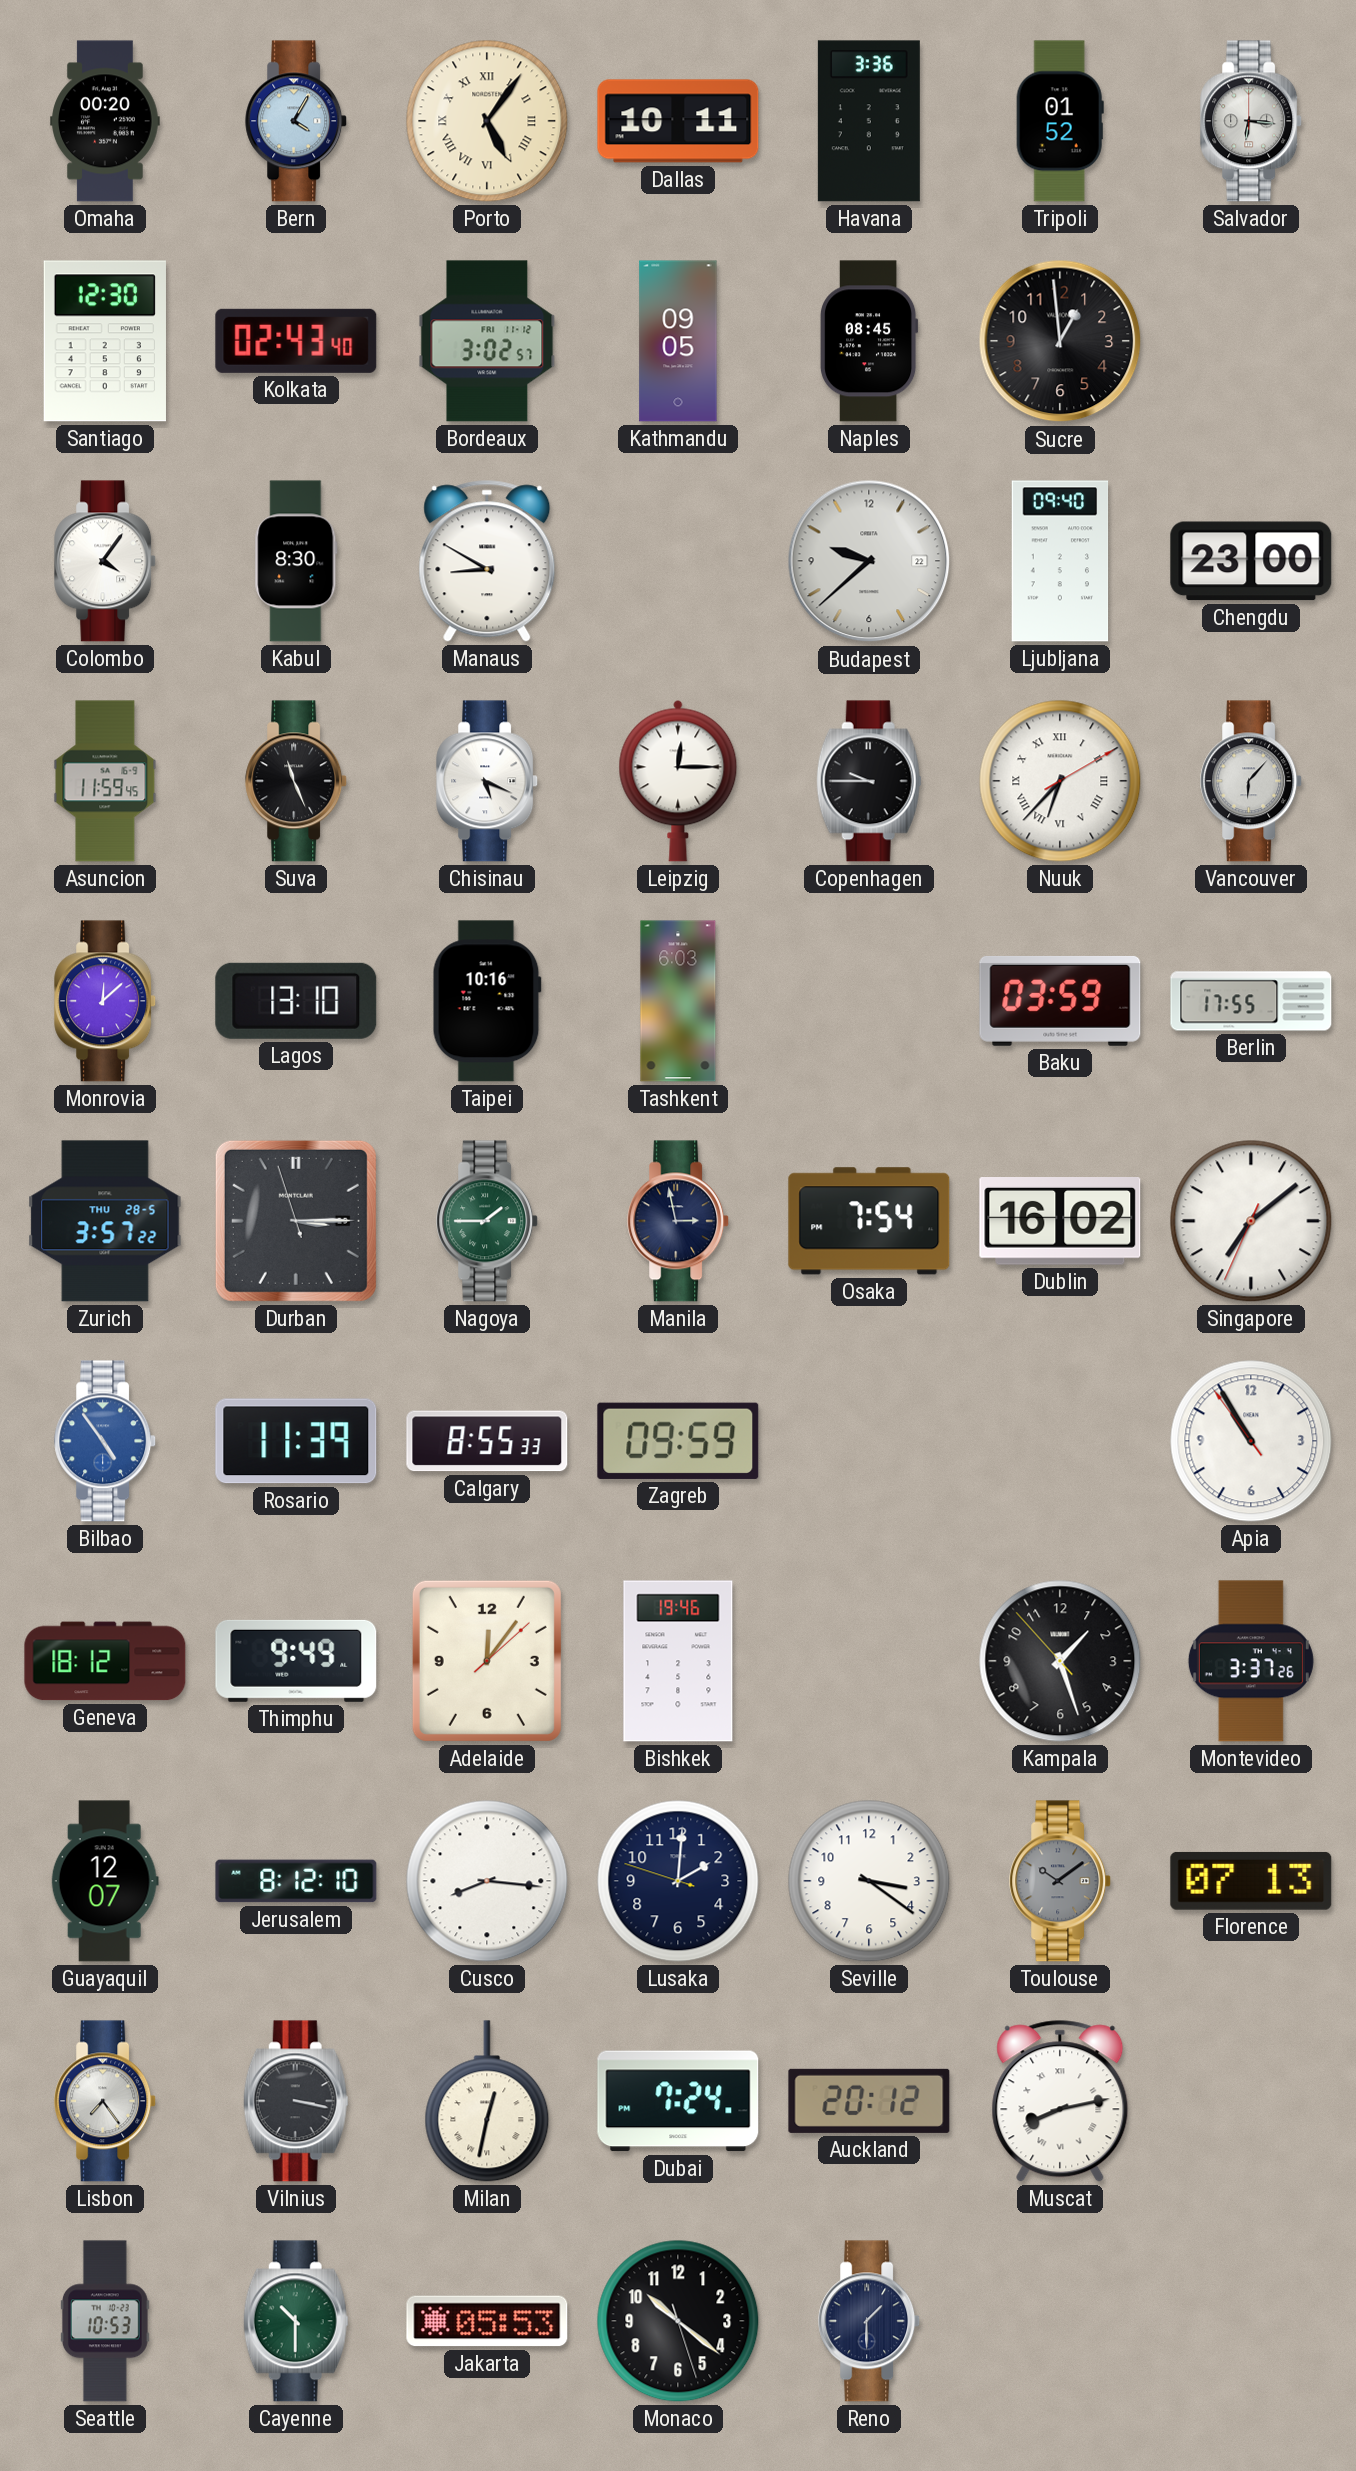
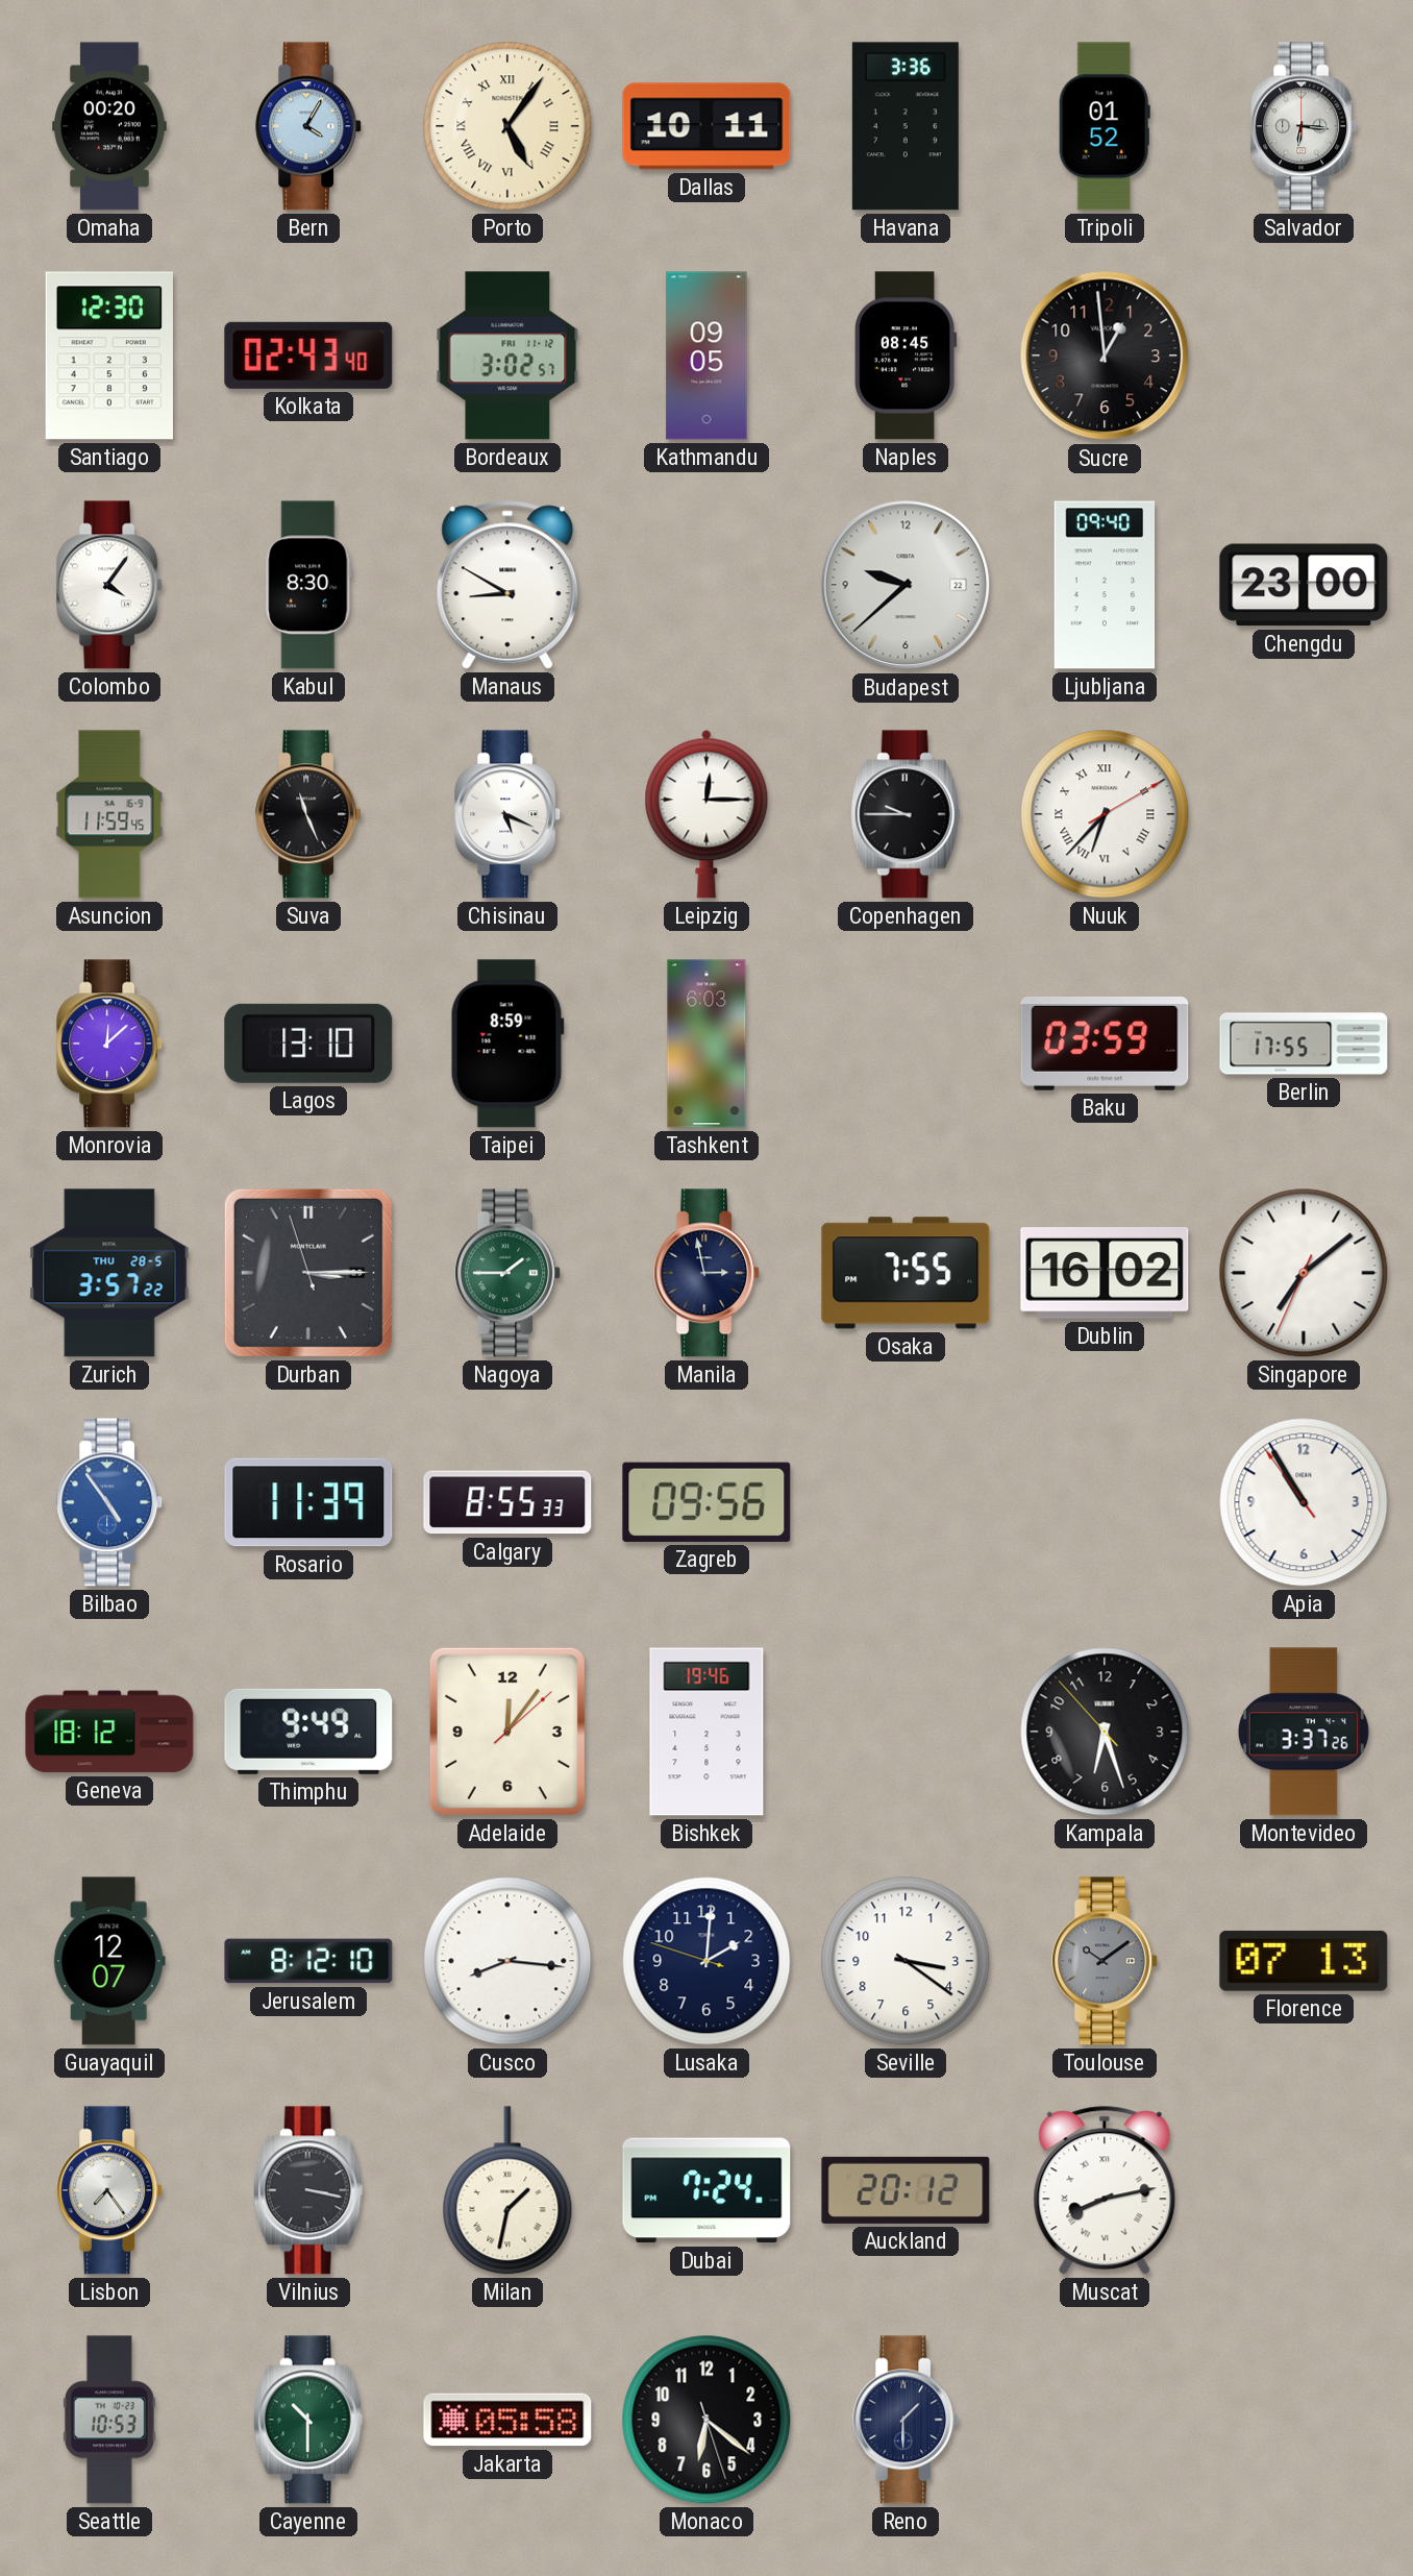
Vancouver: 6:07 -> none (1252, 781)
Taipei: 10:16 -> 8:59 (507, 1044)
Osaka: 7:54 -> 7:55 (906, 1273)
Zagreb: 09:59 -> 09:56 (706, 1502)
Kampala: 1:26 -> 6:26 (1105, 1732)
Milan: 12:32 -> 1:32 (507, 2190)
Jakarta: 05:53 -> 05:58 (507, 2420)
Monaco: 10:21 -> 6:21 (706, 2420)
